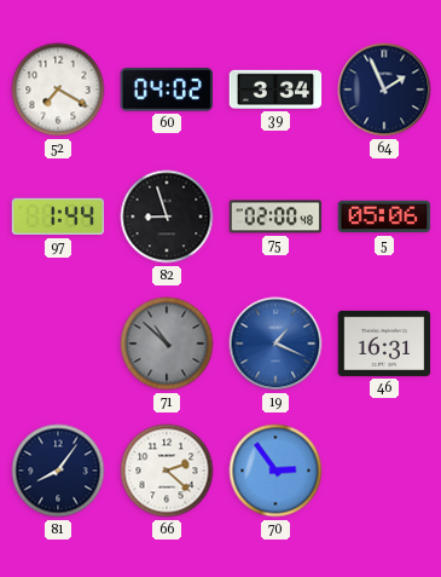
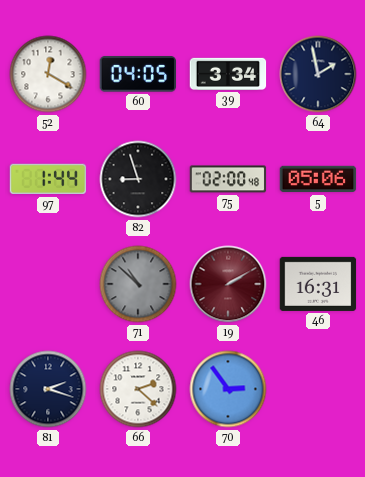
52: 7:20 -> 12:20 (48, 74)
60: 04:02 -> 04:05 (138, 74)
64: 1:56 -> 1:58 (318, 74)
19: 1:19 -> 2:10 (228, 284)
19 dial: blue -> burgundy (228, 284)
81: 8:06 -> 2:18 (48, 389)
